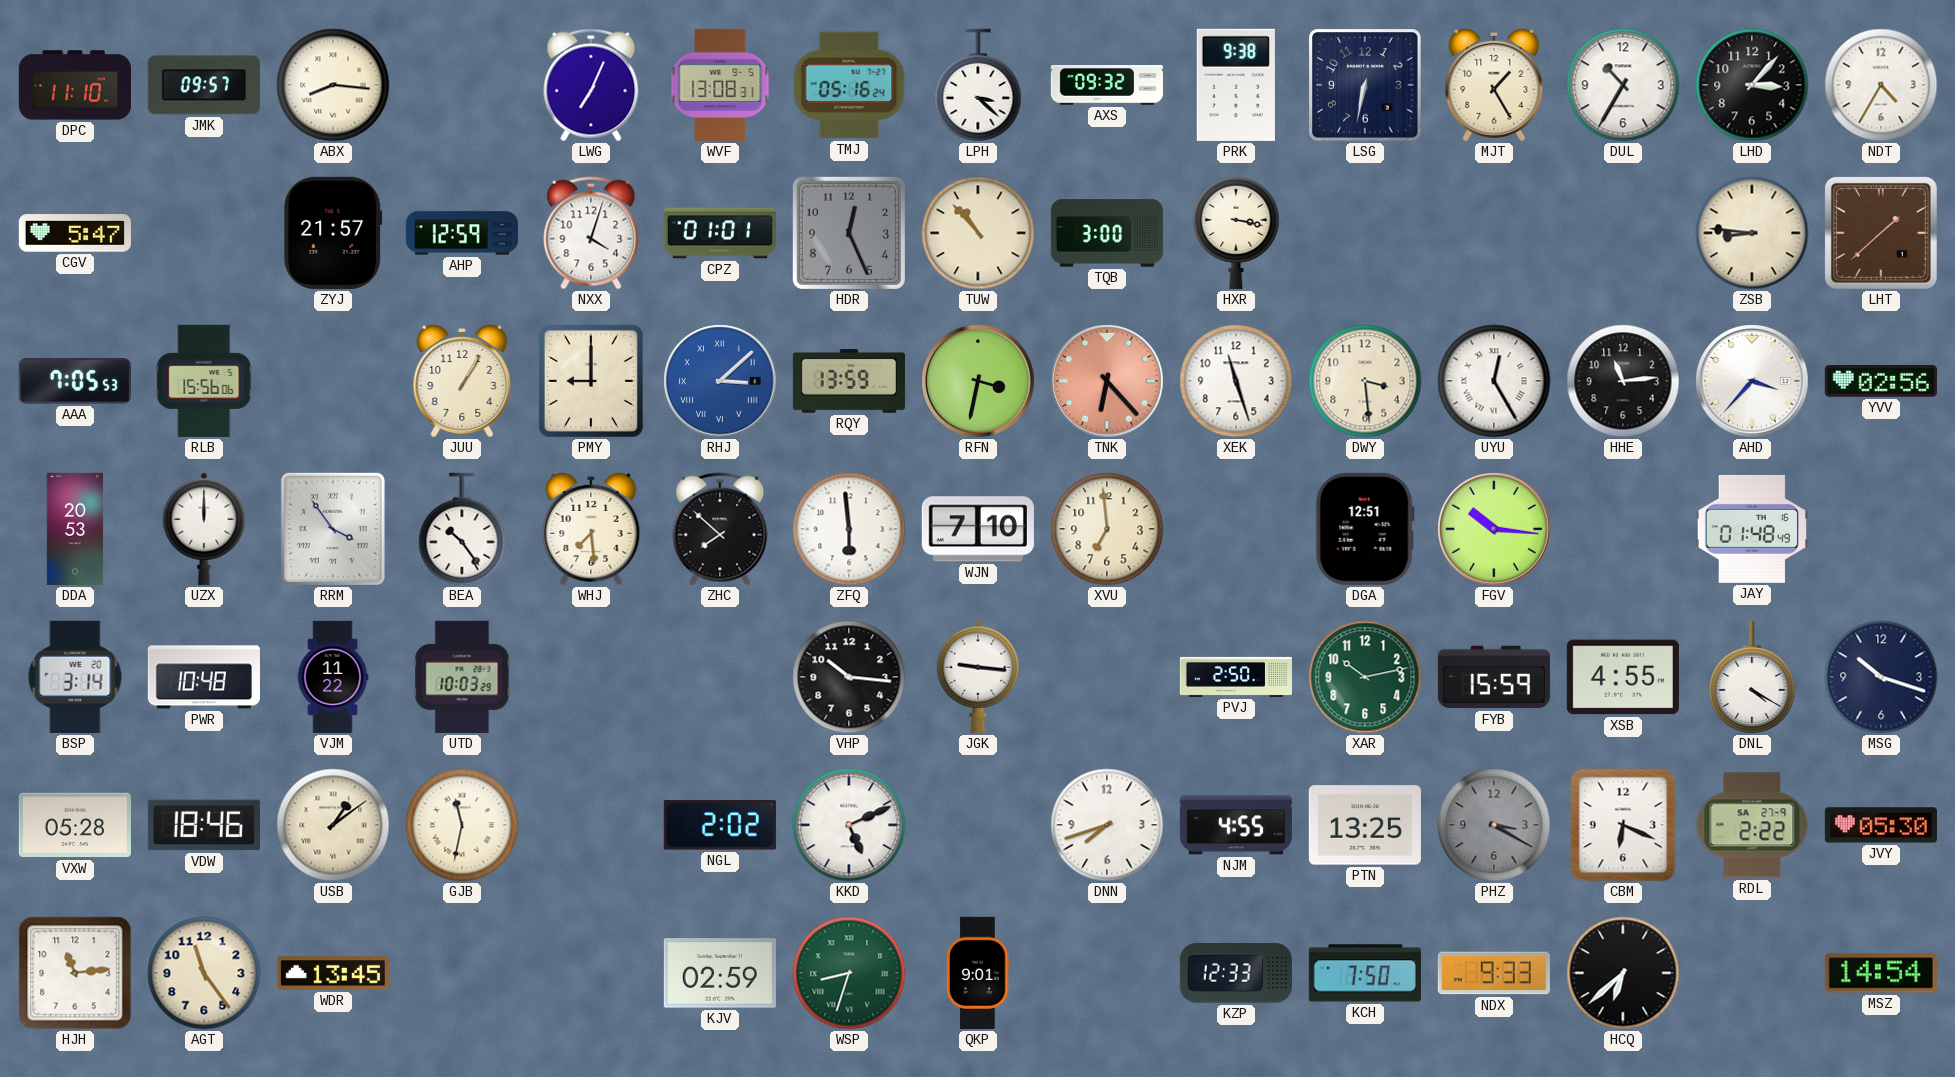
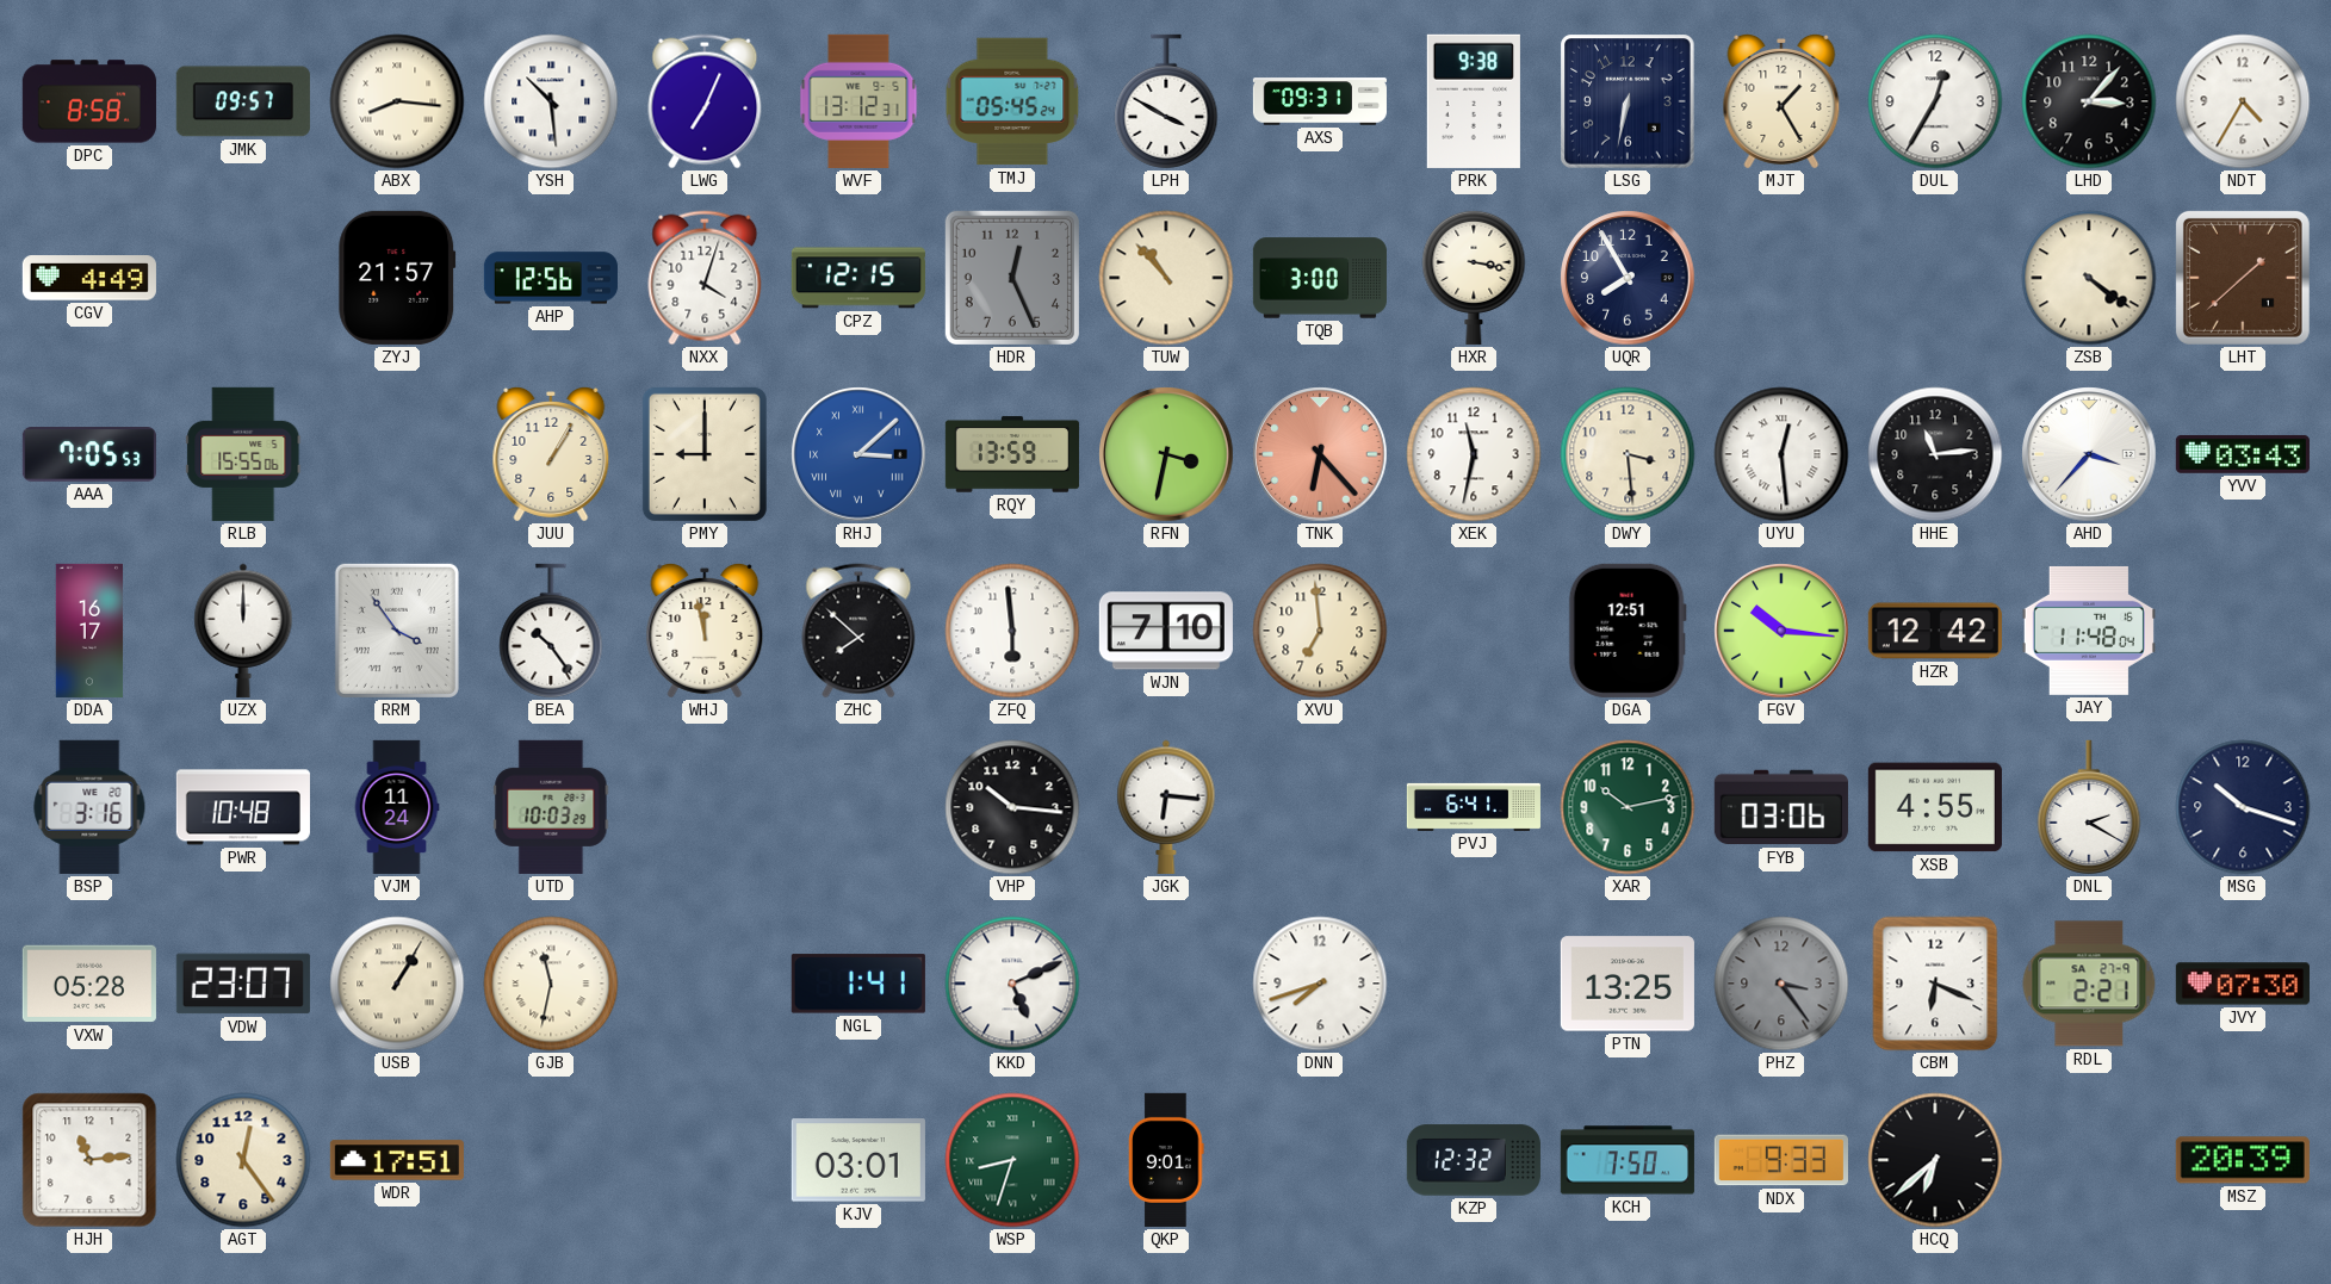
DPC: 11:10 -> 8:58 (89, 101)
YSH: none -> 10:29 (551, 101)
WVF: 13:08 -> 13:12 (858, 101)
TMJ: 05:16 -> 05:45 (1012, 101)
LPH: 3:22 -> 3:50 (1166, 101)
AXS: 09:32 -> 09:31 (1320, 101)
DUL: 10:35 -> 12:35 (1935, 101)
CGV: 5:47 -> 4:49 (89, 278)
AHP: 12:59 -> 12:56 (551, 278)
CPZ: 01:01 -> 12:15 (858, 278)
UQR: none -> 7:55 (1628, 278)
ZSB: 8:46 -> 4:21 (2089, 278)
RLB: 15:56 -> 15:55 (243, 454)
XEK: 11:27 -> 11:32 (1474, 454)
UYU: 12:25 -> 12:29 (1781, 454)
YVV: 02:56 -> 03:43 (2243, 454)
DDA: 20:53 -> 16:17 (89, 631)
WHJ: 7:29 -> 11:58 (705, 631)
HZR: none -> 12:42 (1935, 631)
JAY: 01:48 -> 11:48 (2089, 631)
BSP: 3:14 -> 3:16 (89, 807)
VJM: 11:22 -> 11:24 (397, 807)
JGK: 9:16 -> 6:16 (1166, 807)
PVJ: 2:50 -> 6:41 (1474, 807)
FYB: 15:59 -> 03:06 (1781, 807)
DNL: 4:20 -> 2:20 (2089, 807)
VDW: 18:46 -> 23:07 (243, 984)
USB: 1:09 -> 1:05 (397, 984)
NGL: 2:02 -> 1:41 (858, 984)
NJM: 4:55 -> none (1236, 825)
PHZ: 3:20 -> 3:24 (1781, 984)
RDL: 2:22 -> 2:21 (2089, 984)
JVY: 05:30 -> 07:30 (2243, 984)
AGT: 11:24 -> 12:24 (243, 1160)
WDR: 13:45 -> 17:51 (397, 1160)
KJV: 02:59 -> 03:01 (858, 1160)
KZP: 12:33 -> 12:32 (1474, 1160)
MSZ: 14:54 -> 20:39 (2243, 1160)
